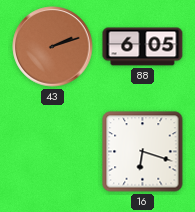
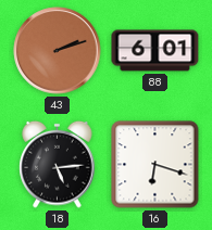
88: 6:05 -> 6:01 (155, 51)
18: none -> 5:14 (58, 164)
